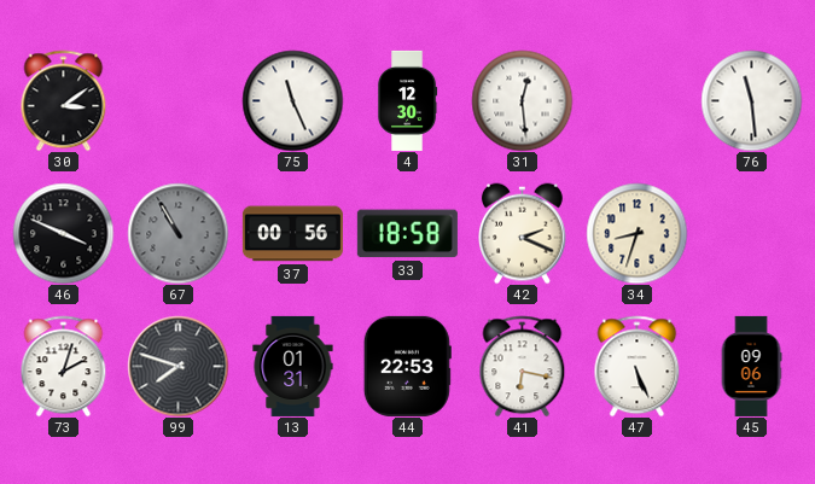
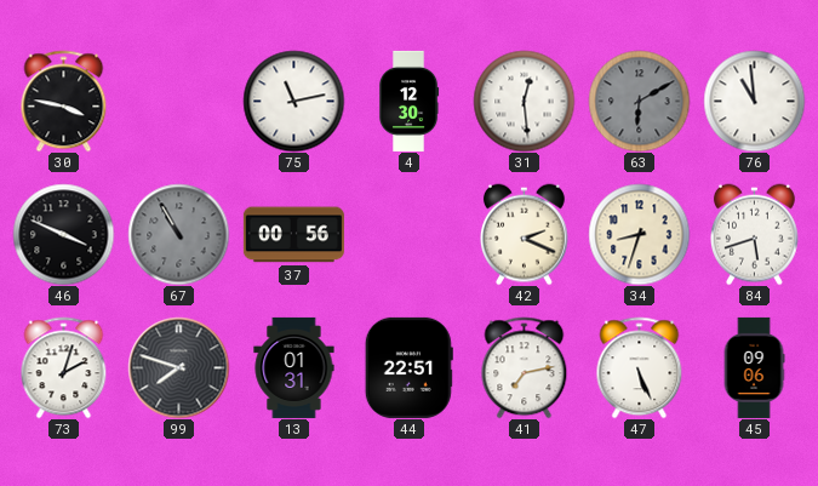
30: 3:09 -> 3:47 (64, 101)
75: 11:26 -> 11:13 (293, 101)
63: none -> 6:10 (639, 101)
76: 11:29 -> 10:59 (754, 101)
33: 18:58 -> none (407, 234)
84: none -> 5:42 (755, 234)
44: 22:53 -> 22:51 (408, 367)
41: 6:17 -> 7:13 (525, 367)
